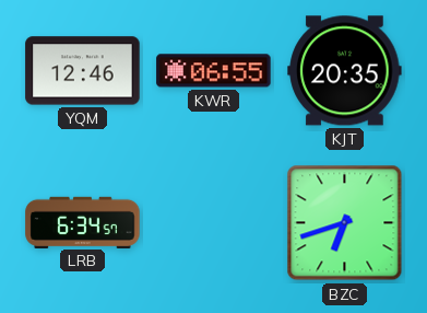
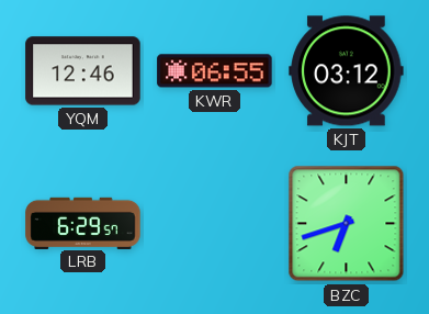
KJT: 20:35 -> 03:12 (347, 71)
LRB: 6:34 -> 6:29 (83, 223)
